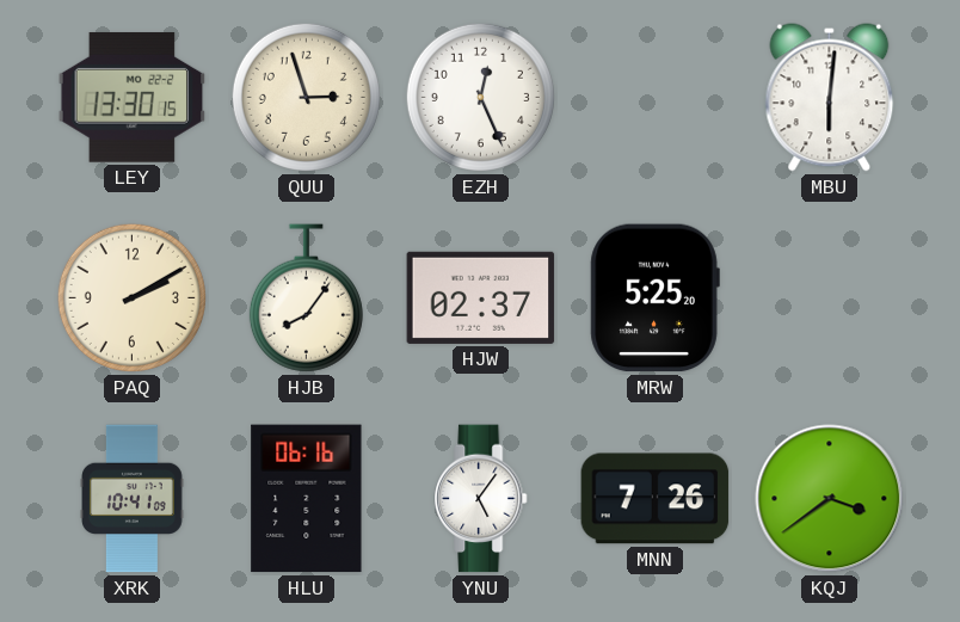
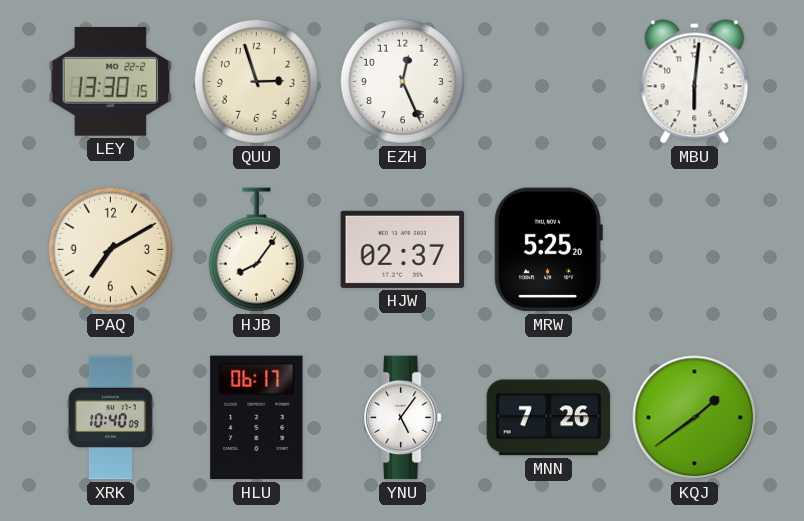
PAQ: 2:10 -> 7:10 (110, 249)
XRK: 10:41 -> 10:40 (111, 418)
HLU: 06:16 -> 06:17 (257, 418)
KQJ: 3:39 -> 1:39 (695, 418)
